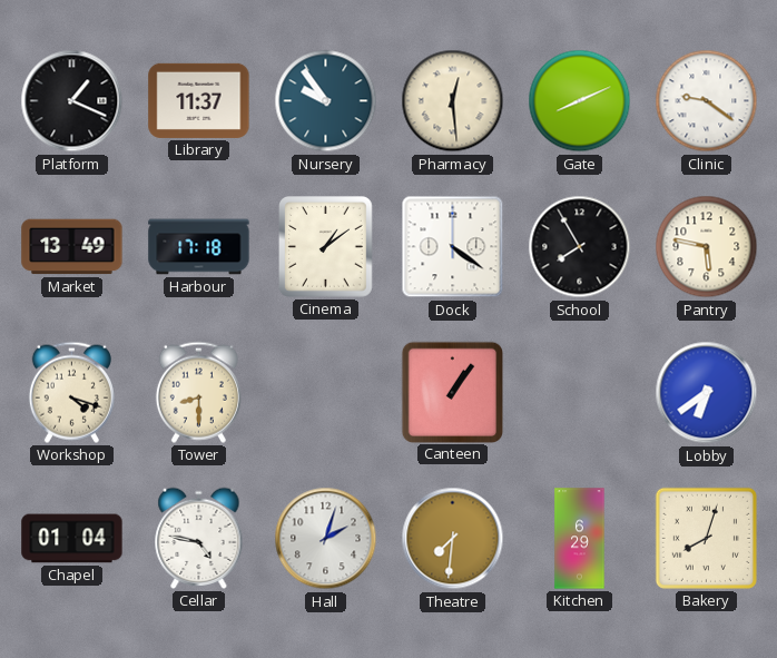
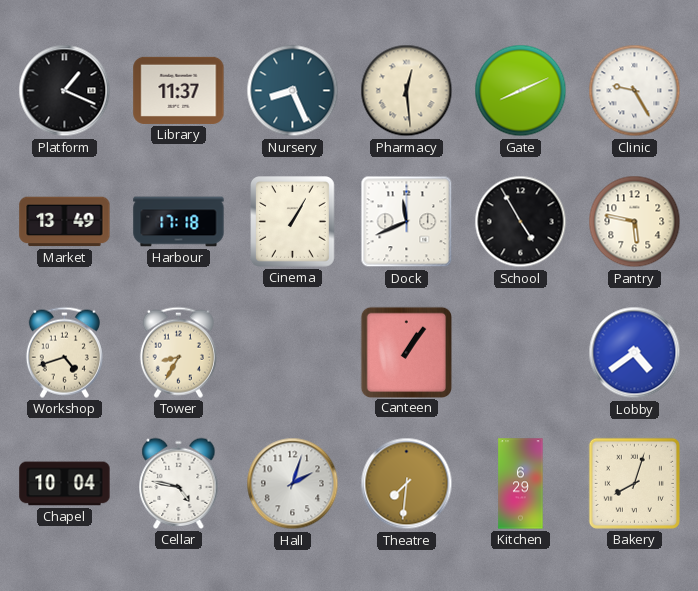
Nursery: 9:54 -> 8:26 (293, 91)
Clinic: 9:21 -> 9:25 (635, 91)
Cinema: 1:09 -> 1:05 (293, 222)
Dock: 4:21 -> 11:41 (407, 222)
School: 7:55 -> 4:55 (521, 222)
Workshop: 4:18 -> 4:42 (64, 352)
Tower: 8:30 -> 8:35 (178, 352)
Lobby: 6:39 -> 4:39 (635, 353)
Chapel: 01:04 -> 10:04 (65, 484)
